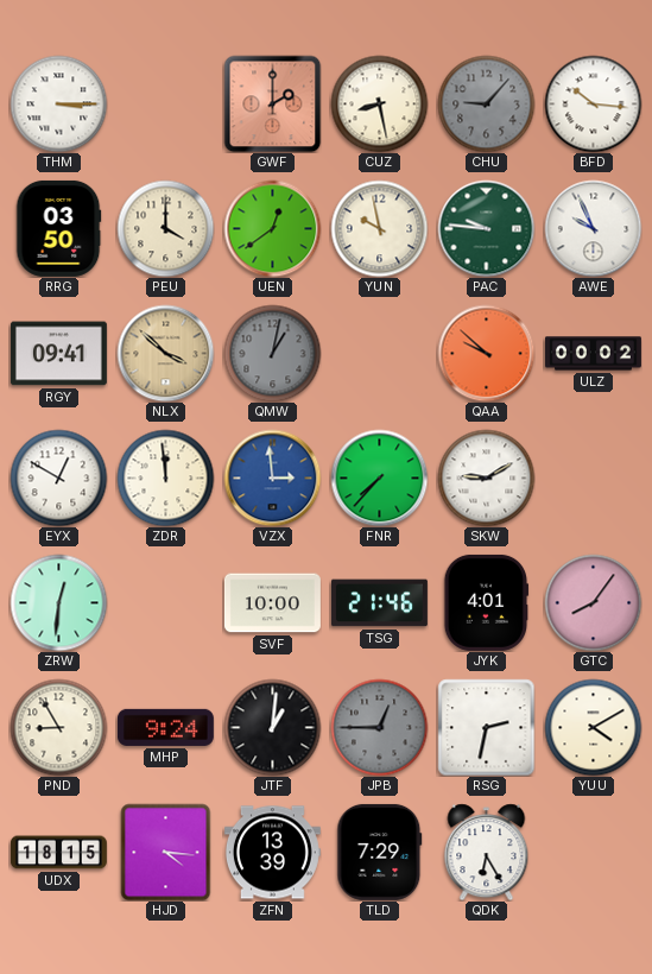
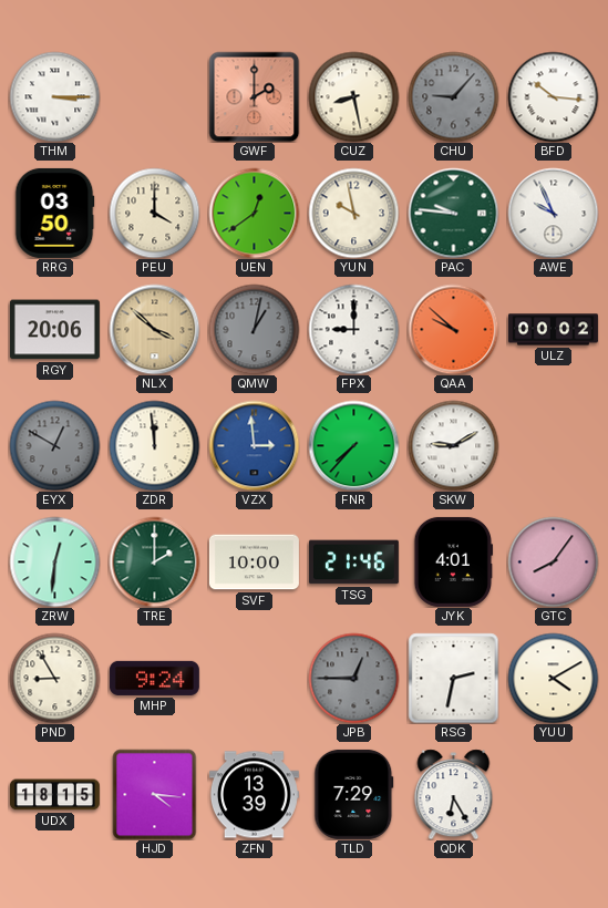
RGY: 09:41 -> 20:06 (54, 330)
FPX: none -> 9:00 (353, 329)
EYX dial: white -> grey (54, 445)
TRE: none -> 2:00 (154, 561)
JTF: 1:01 -> none (272, 727)
